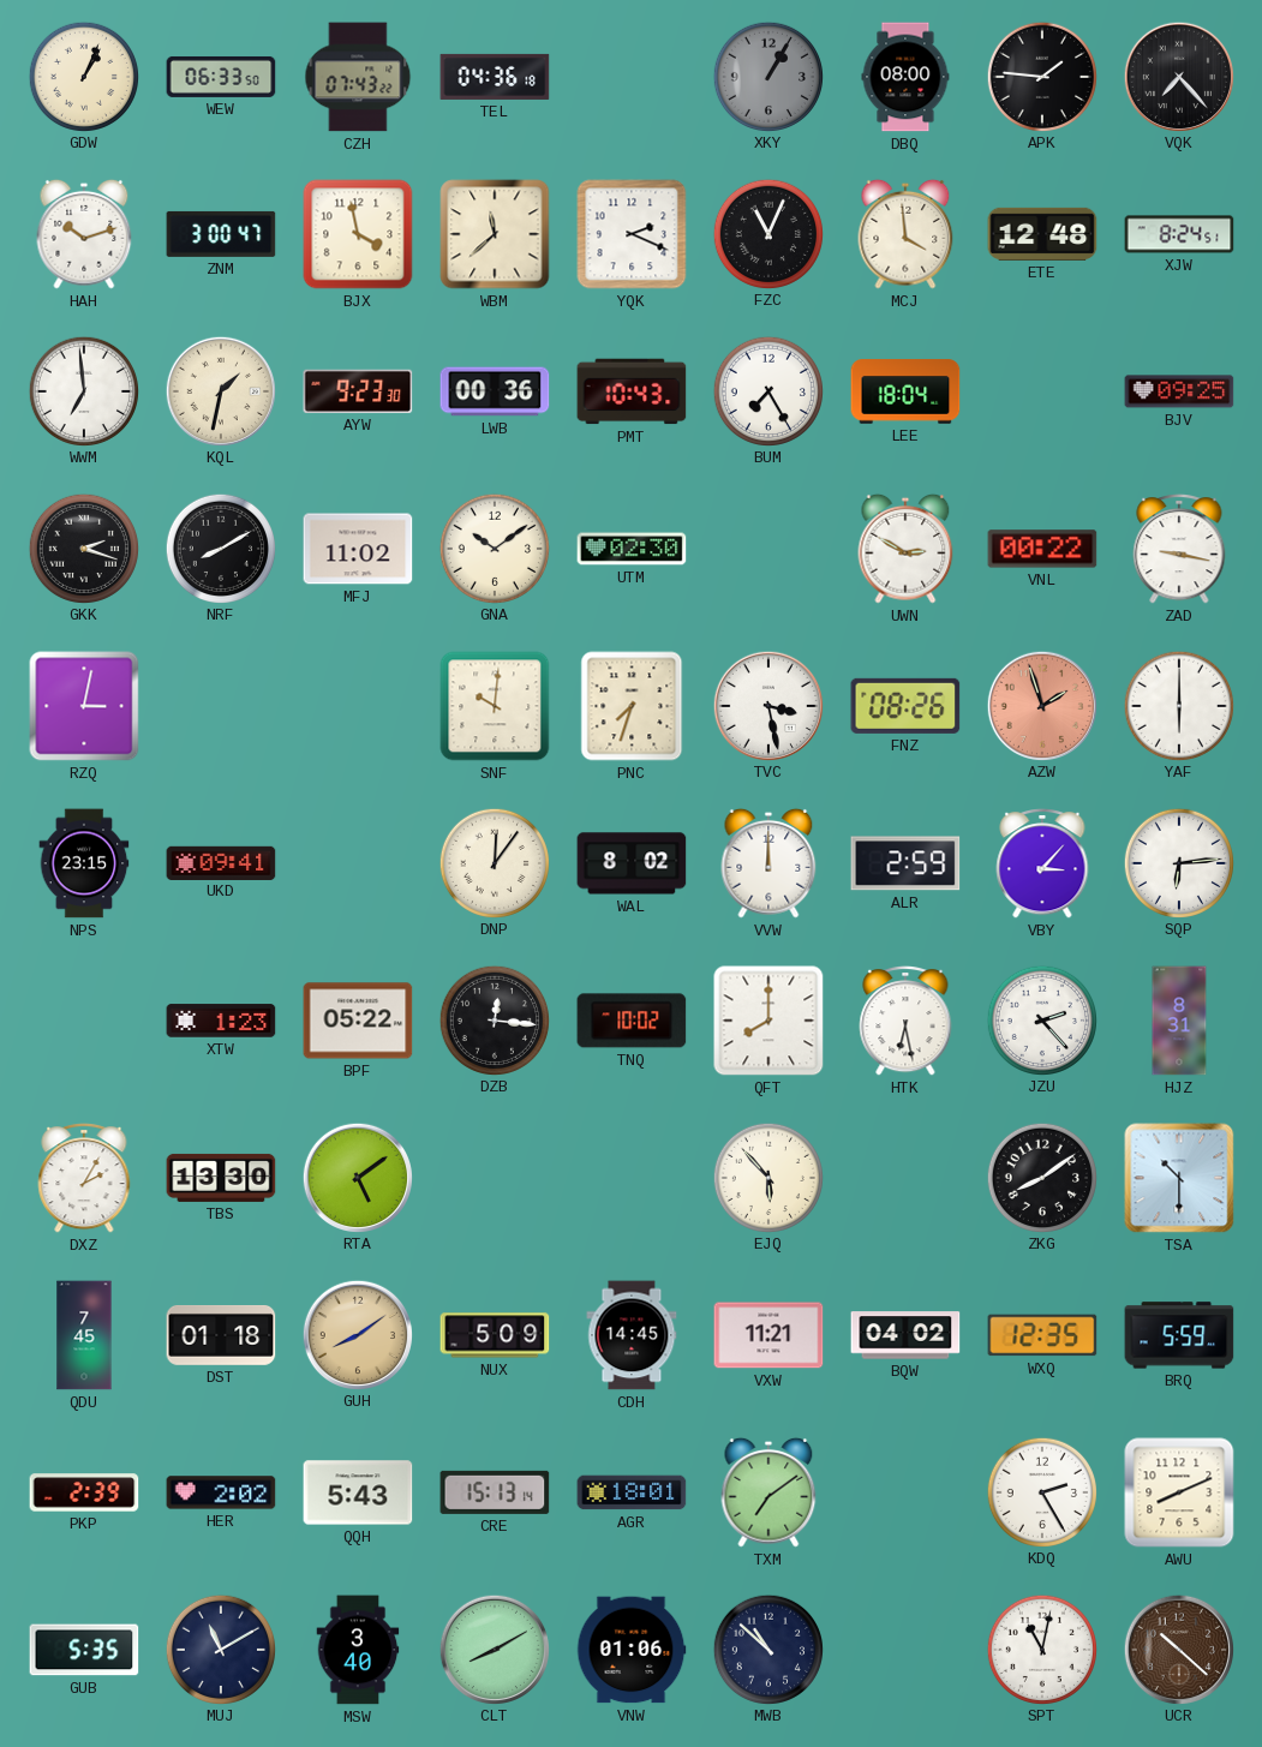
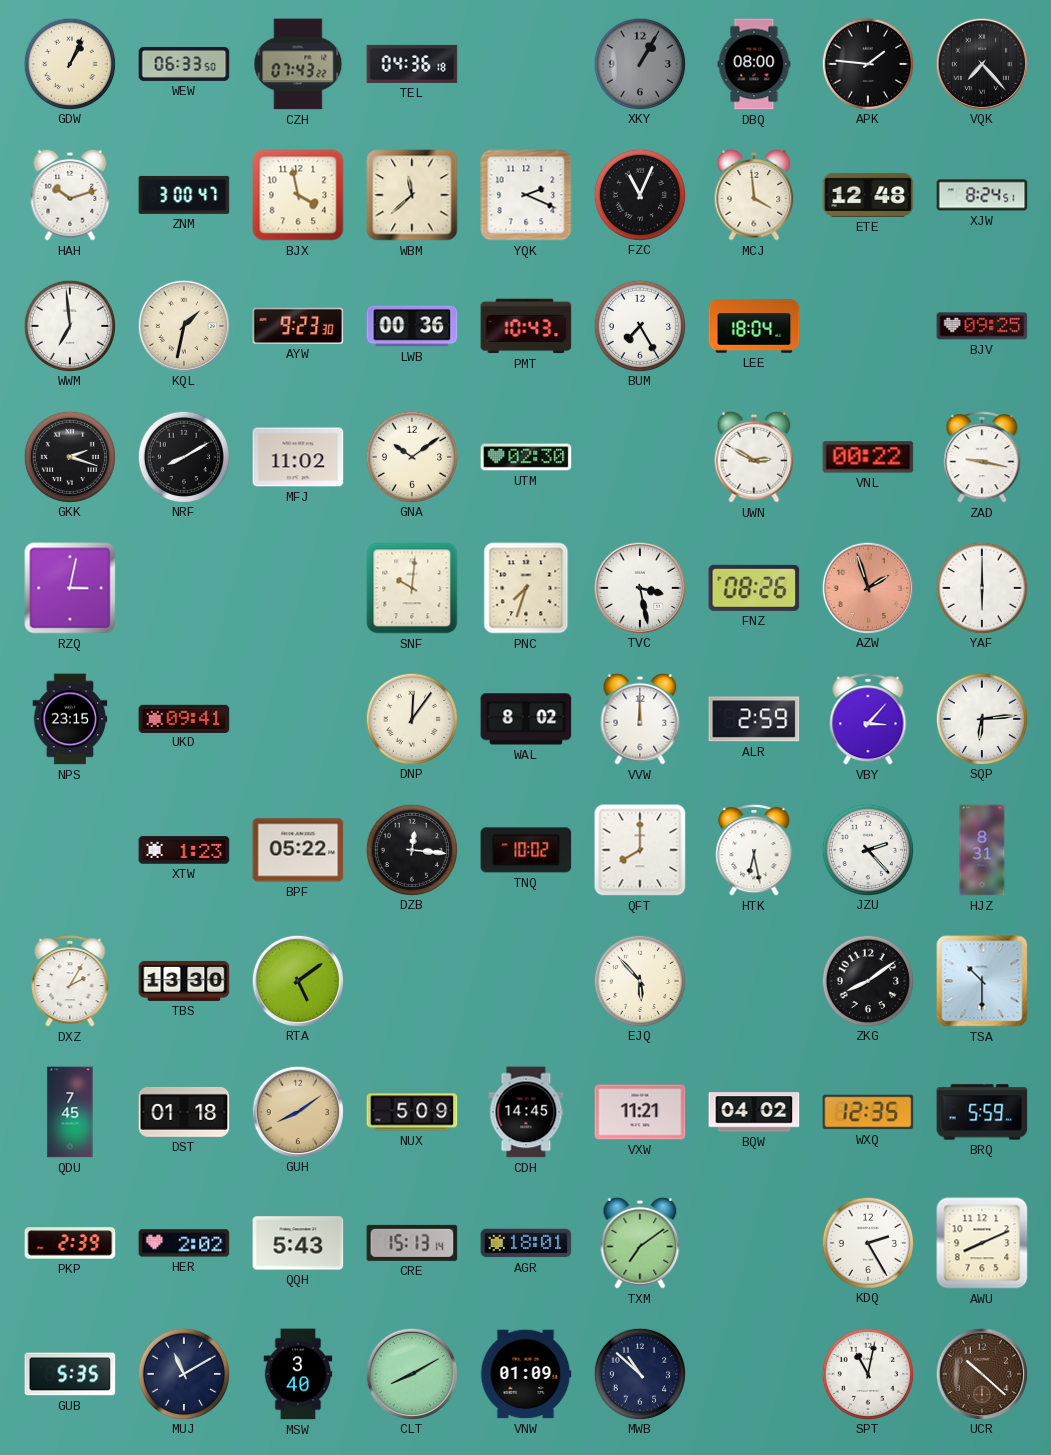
VNW: 01:06 -> 01:09 (526, 1374)
